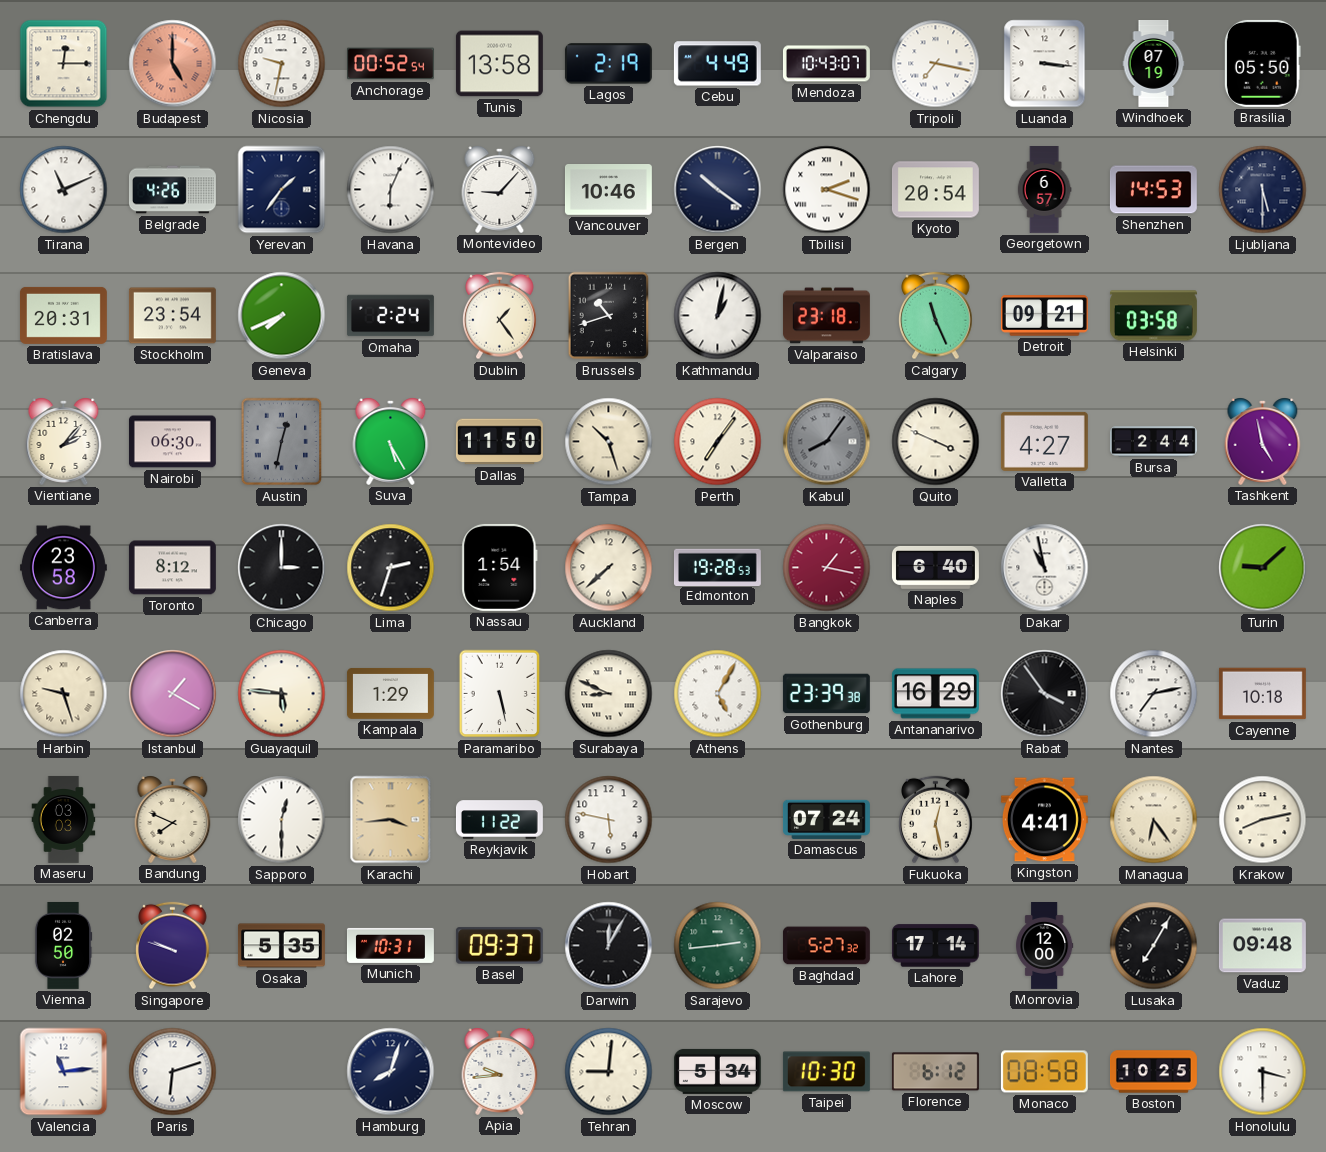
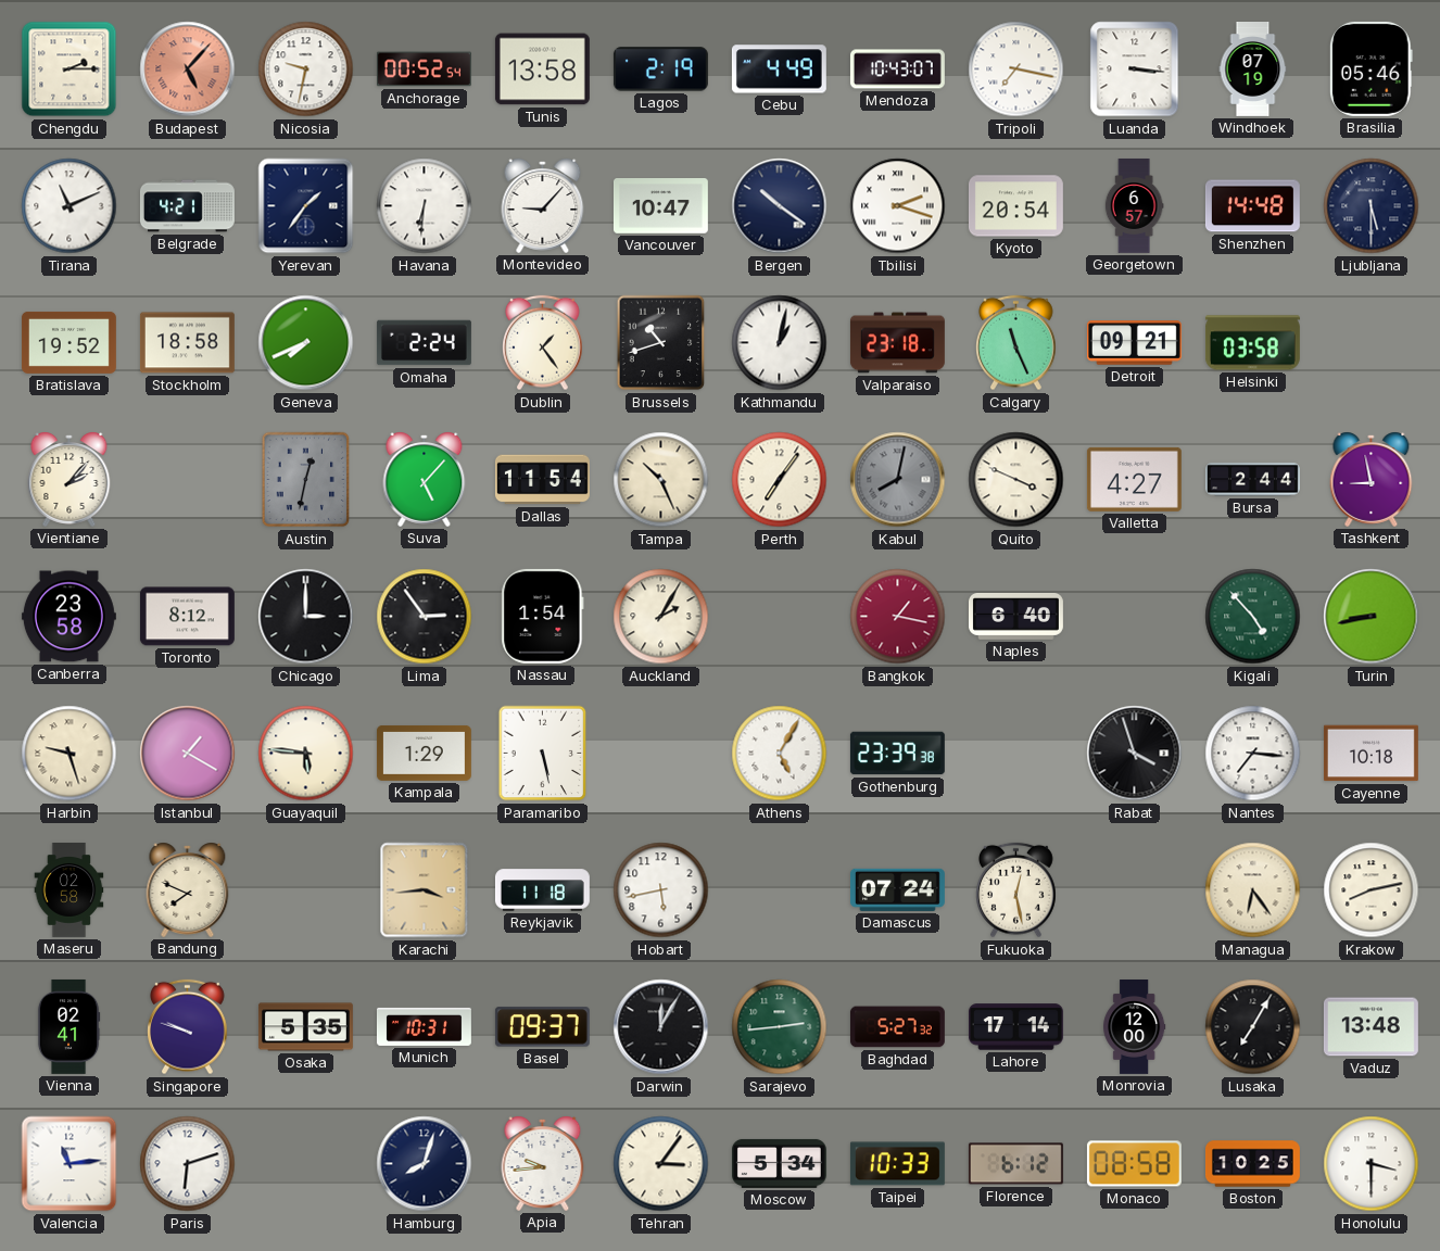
Chengdu: 12:15 -> 2:15 (70, 69)
Budapest: 5:00 -> 5:07 (188, 69)
Brasilia: 05:50 -> 05:46 (1370, 68)
Belgrade: 4:26 -> 4:21 (187, 206)
Havana: 6:04 -> 6:31 (425, 206)
Vancouver: 10:46 -> 10:47 (660, 206)
Shenzhen: 14:53 -> 14:48 (1252, 206)
Bratislava: 20:31 -> 19:52 (68, 342)
Stockholm: 23:54 -> 18:58 (187, 343)
Nairobi: 06:30 -> none (172, 442)
Suva: 5:25 -> 5:07 (425, 479)
Dallas: 11:50 -> 11:54 (542, 480)
Tampa: 10:27 -> 10:26 (661, 480)
Kabul: 8:06 -> 8:02 (898, 480)
Tashkent: 4:58 -> 8:58 (1372, 479)
Lima: 2:33 -> 2:54 (425, 617)
Auckland: 7:38 -> 2:05 (661, 617)
Edmonton: 19:28 -> none (717, 567)
Dakar: 10:58 -> none (1045, 568)
Kigali: none -> 4:53 (1253, 617)
Turin: 9:08 -> 8:43 (1372, 617)
Surabaya: 8:49 -> none (609, 694)
Antananarivo: 16:29 -> none (935, 694)
Rabat: 3:54 -> 3:57 (1135, 754)
Nantes: 7:13 -> 7:16 (1253, 754)
Maseru: 03:03 -> 02:58 (70, 889)
Sapporo: 12:30 -> none (282, 820)
Reykjavik: 11:22 -> 11:18 (542, 890)
Hobart: 5:47 -> 5:43 (661, 890)
Kingston: 4:41 -> none (1044, 820)
Vienna: 02:50 -> 02:41 (68, 1026)
Vaduz: 09:48 -> 13:48 (1370, 1027)
Tehran: 9:01 -> 3:06 (661, 1164)
Taipei: 10:30 -> 10:33 (897, 1164)
